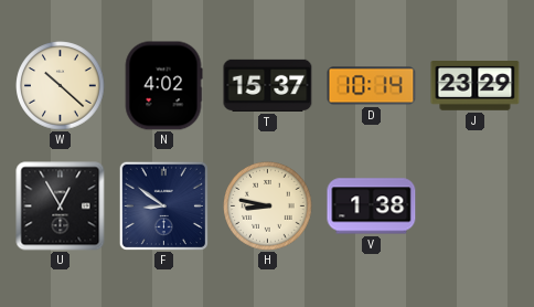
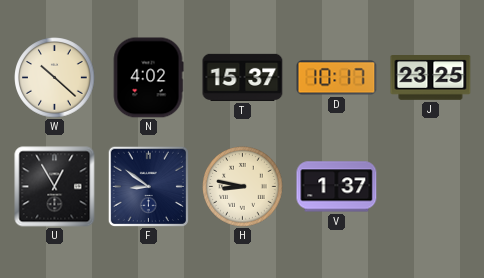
D: 10:14 -> 10:17 (337, 78)
J: 23:29 -> 23:25 (431, 78)
V: 1:38 -> 1:37 (337, 187)
